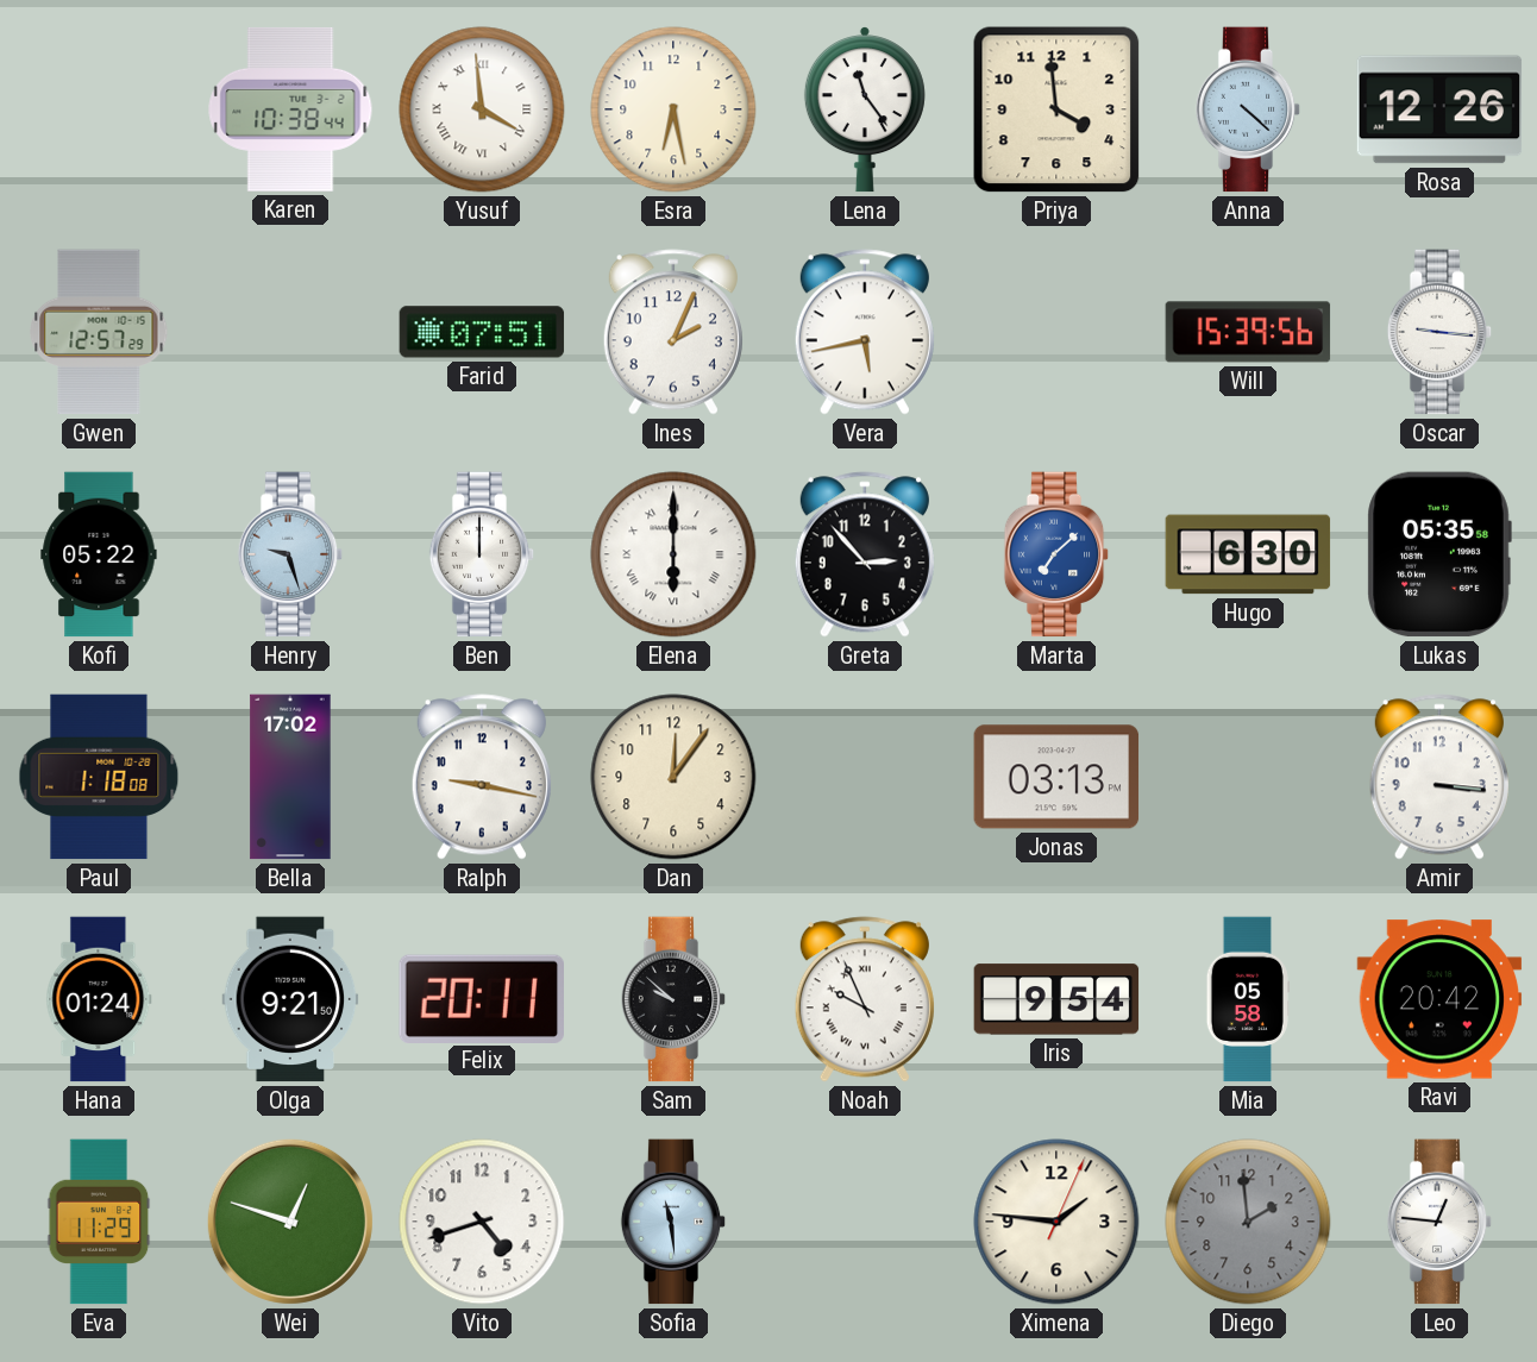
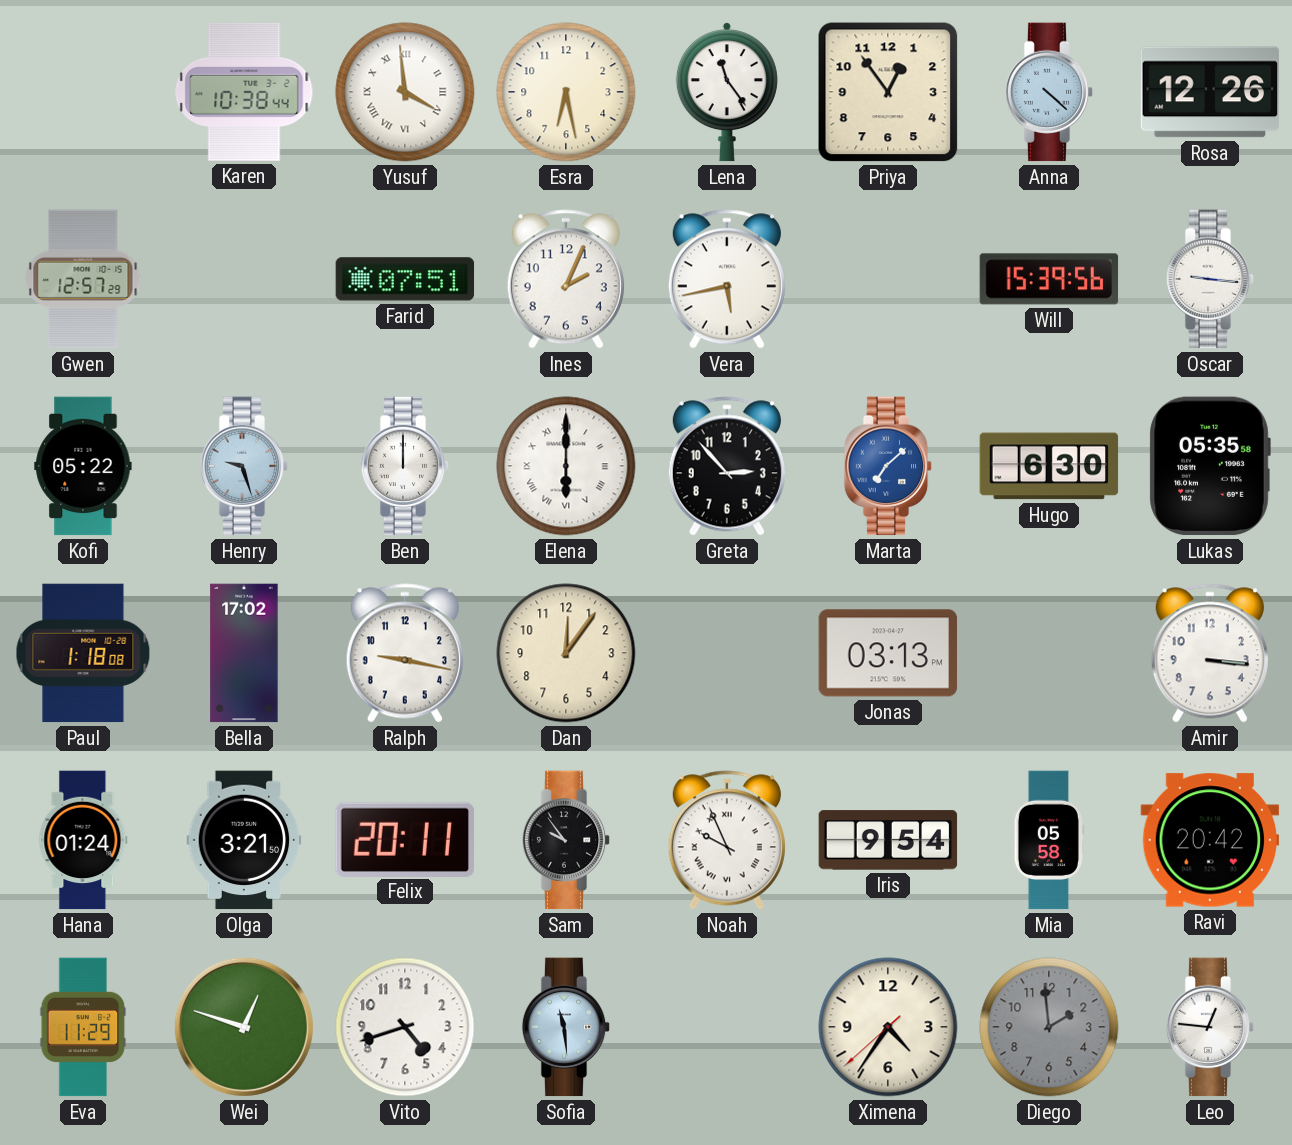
Priya: 3:59 -> 12:54 (888, 92)
Olga: 9:21 -> 3:21 (244, 840)
Sam: 9:52 -> 9:54 (566, 840)
Ximena: 1:46 -> 4:35 (888, 1027)
